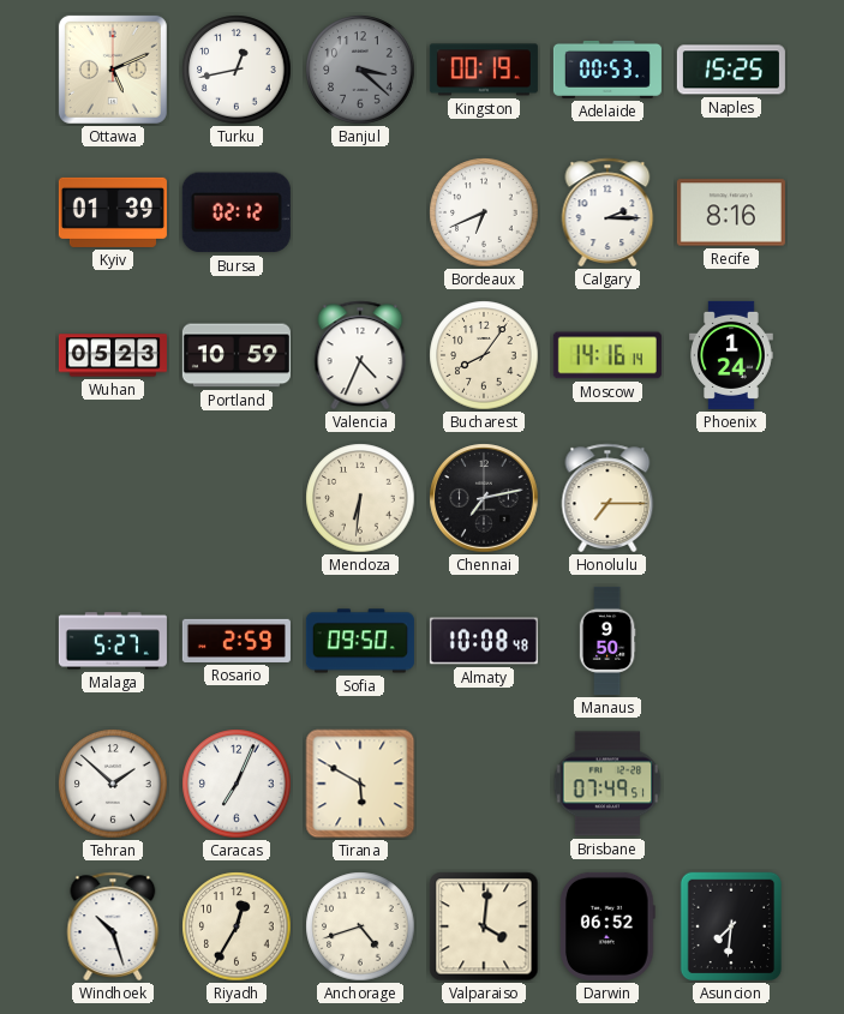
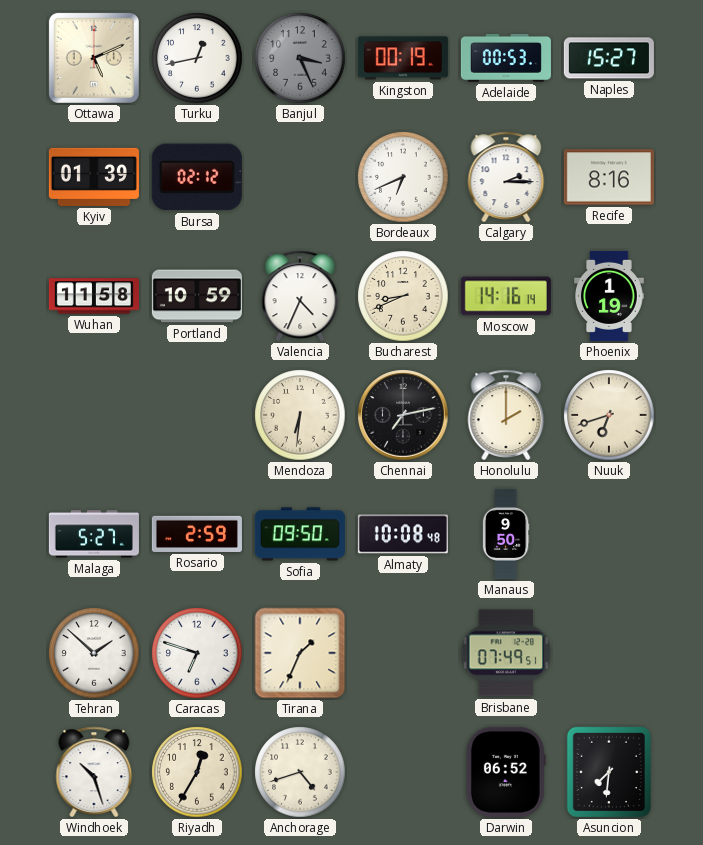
Banjul: 3:22 -> 3:26 (300, 58)
Naples: 15:25 -> 15:27 (609, 58)
Wuhan: 05:23 -> 11:58 (94, 296)
Bucharest: 8:06 -> 8:41 (403, 296)
Phoenix: 1:24 -> 1:19 (610, 296)
Honolulu: 7:15 -> 2:00 (506, 415)
Nuuk: none -> 6:42 (609, 415)
Caracas: 7:04 -> 6:48 (197, 653)
Tirana: 5:50 -> 1:34 (300, 653)
Valparaiso: 4:01 -> none (484, 926)
